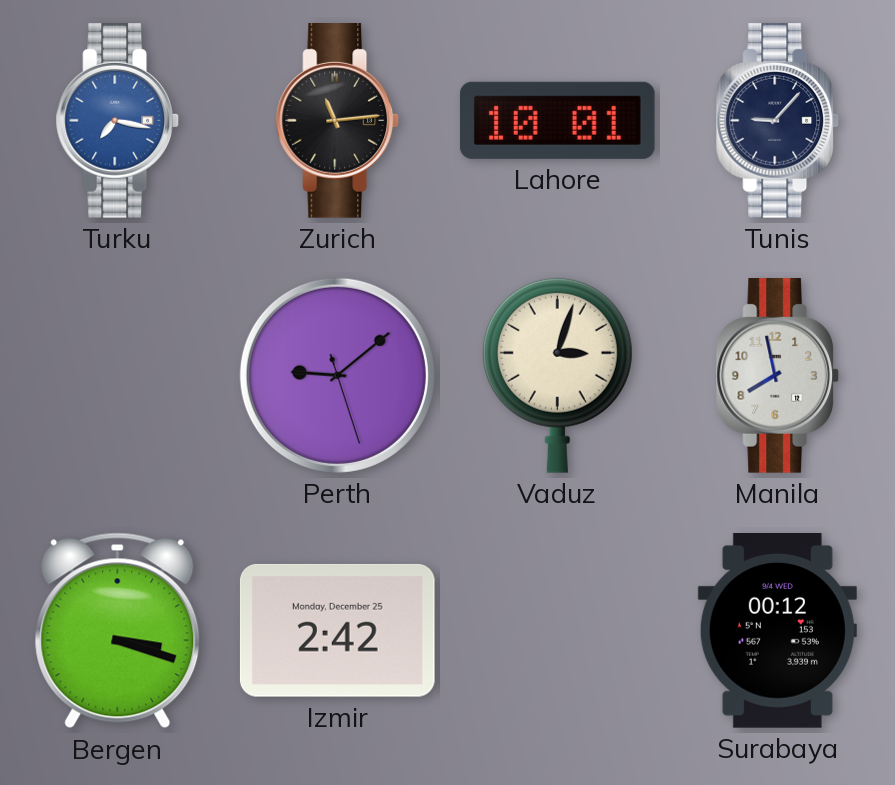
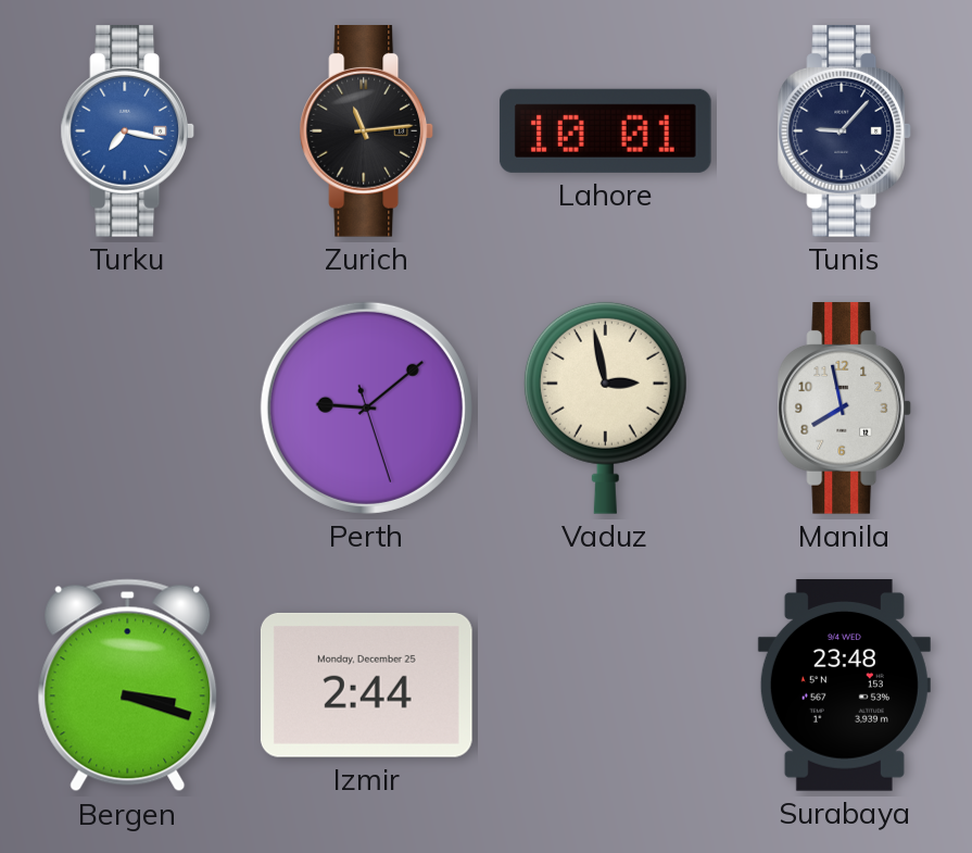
Vaduz: 3:03 -> 2:58 (605, 407)
Izmir: 2:42 -> 2:44 (366, 685)
Surabaya: 00:12 -> 23:48 (844, 686)
